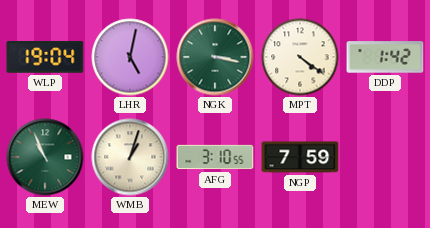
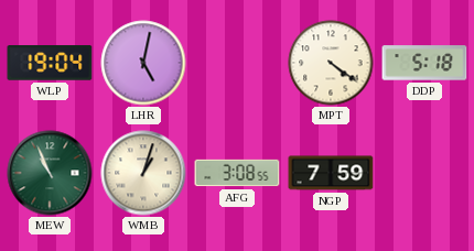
NGK: 3:17 -> none (215, 57)
DDP: 1:42 -> 5:18 (424, 63)
AFG: 3:10 -> 3:08 (237, 173)
